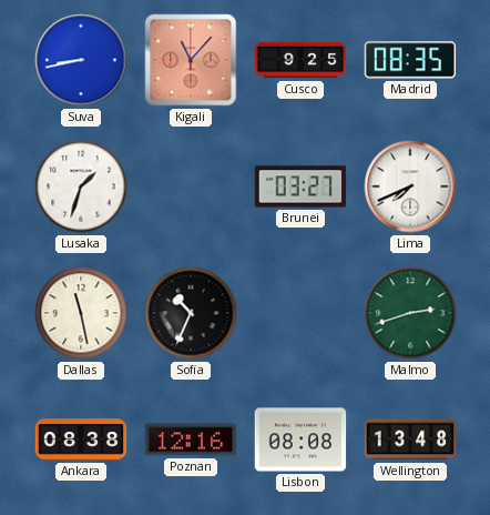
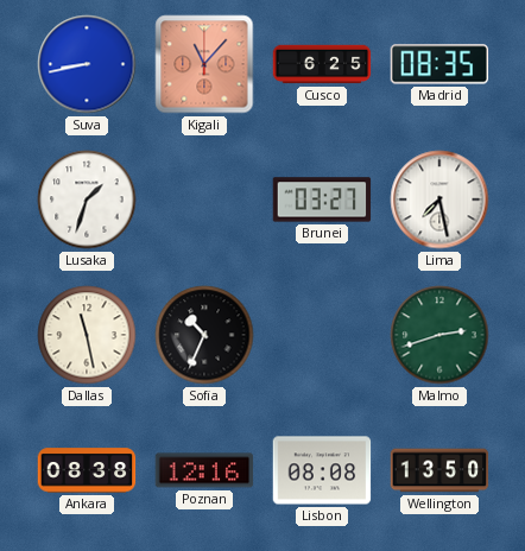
Cusco: 9:25 -> 6:25 (322, 64)
Lima: 7:41 -> 7:28 (439, 199)
Wellington: 13:48 -> 13:50 (439, 470)
